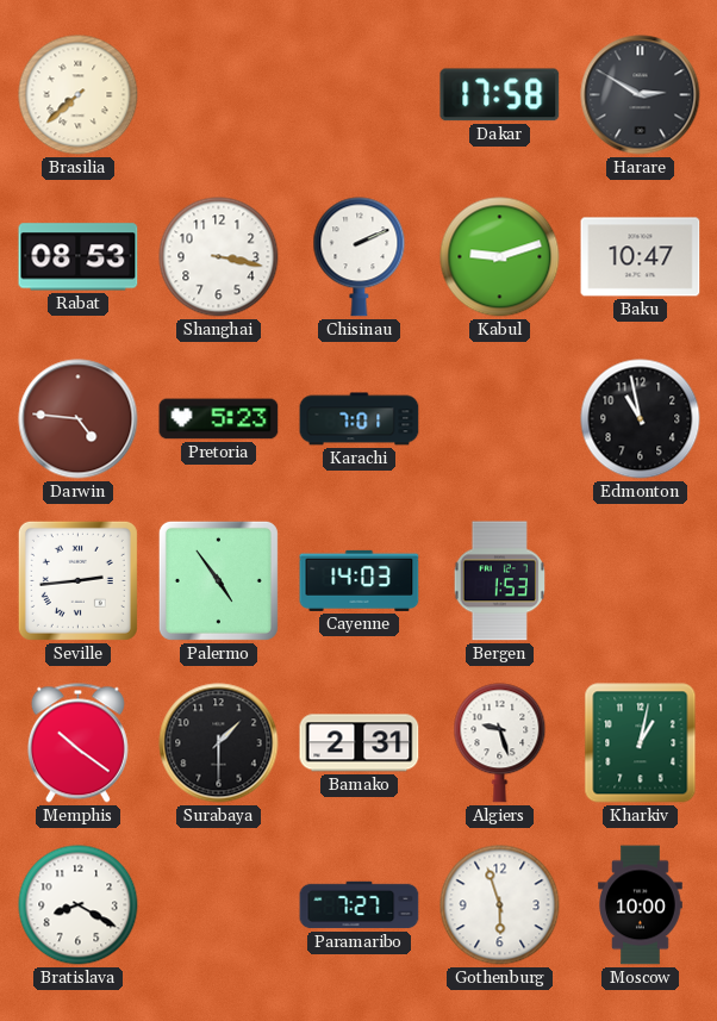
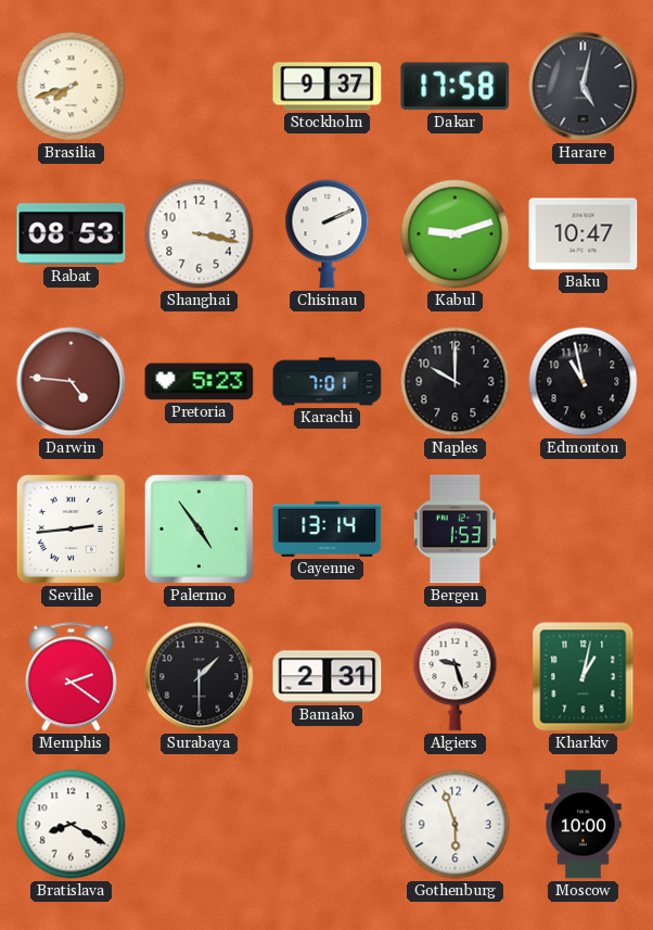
Brasilia: 7:38 -> 7:42 (72, 87)
Stockholm: none -> 9:37 (328, 87)
Harare: 2:50 -> 5:02 (584, 87)
Naples: none -> 10:00 (456, 382)
Cayenne: 14:03 -> 13:14 (328, 528)
Memphis: 10:21 -> 2:21 (71, 677)
Paramaribo: 7:27 -> none (360, 905)
